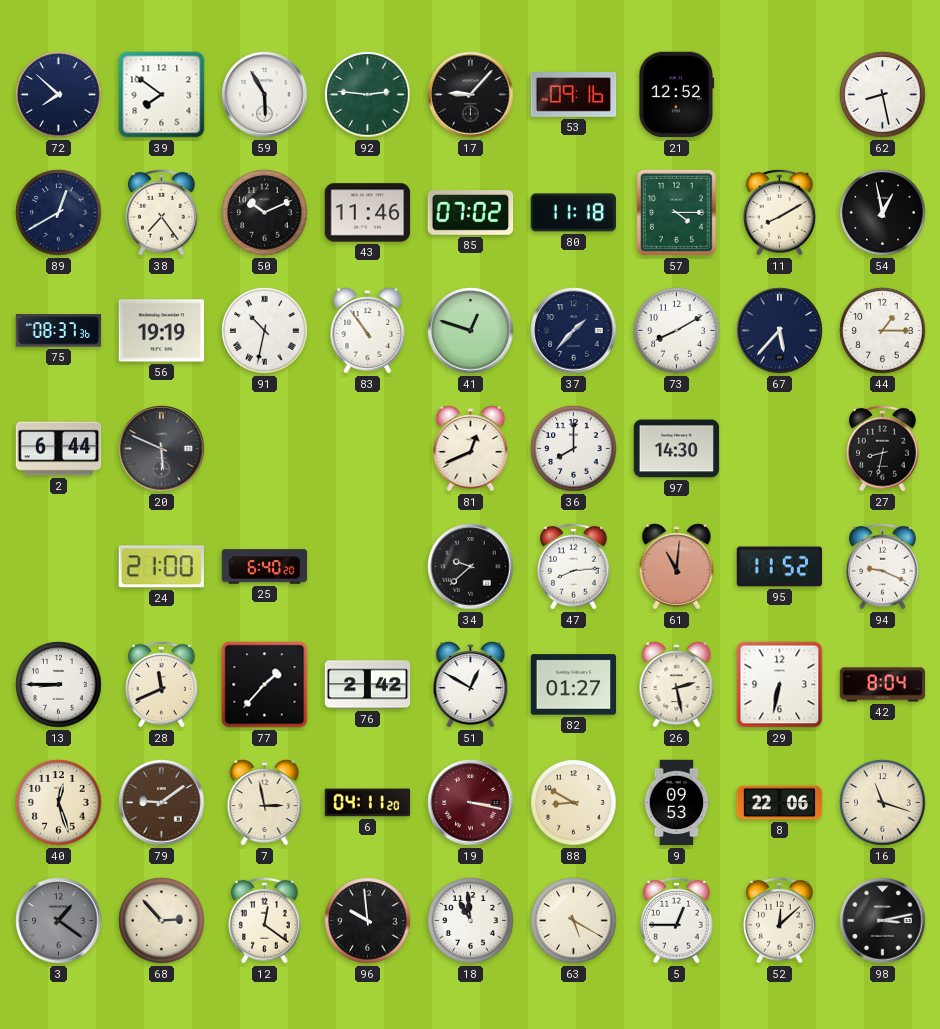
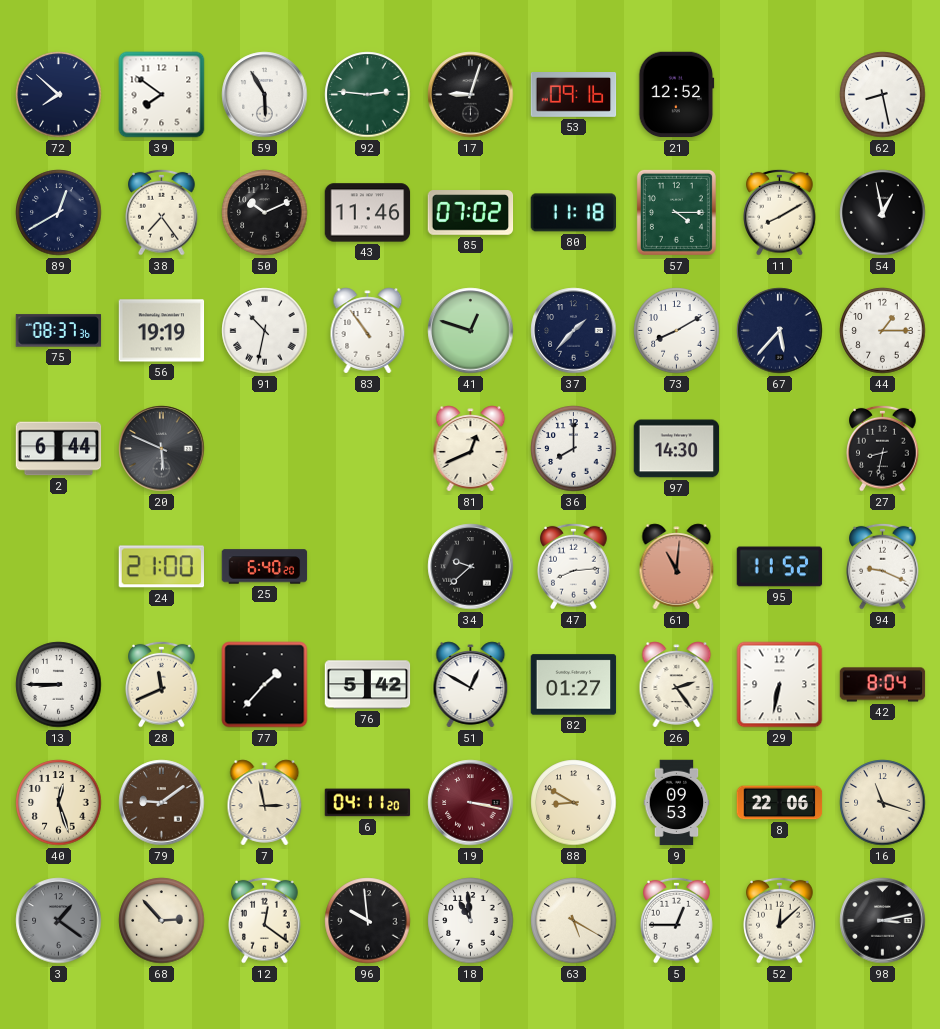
17: 9:07 -> 9:03 (471, 95)
76: 2:42 -> 5:42 (368, 685)
26: 2:28 -> 2:24 (677, 685)
